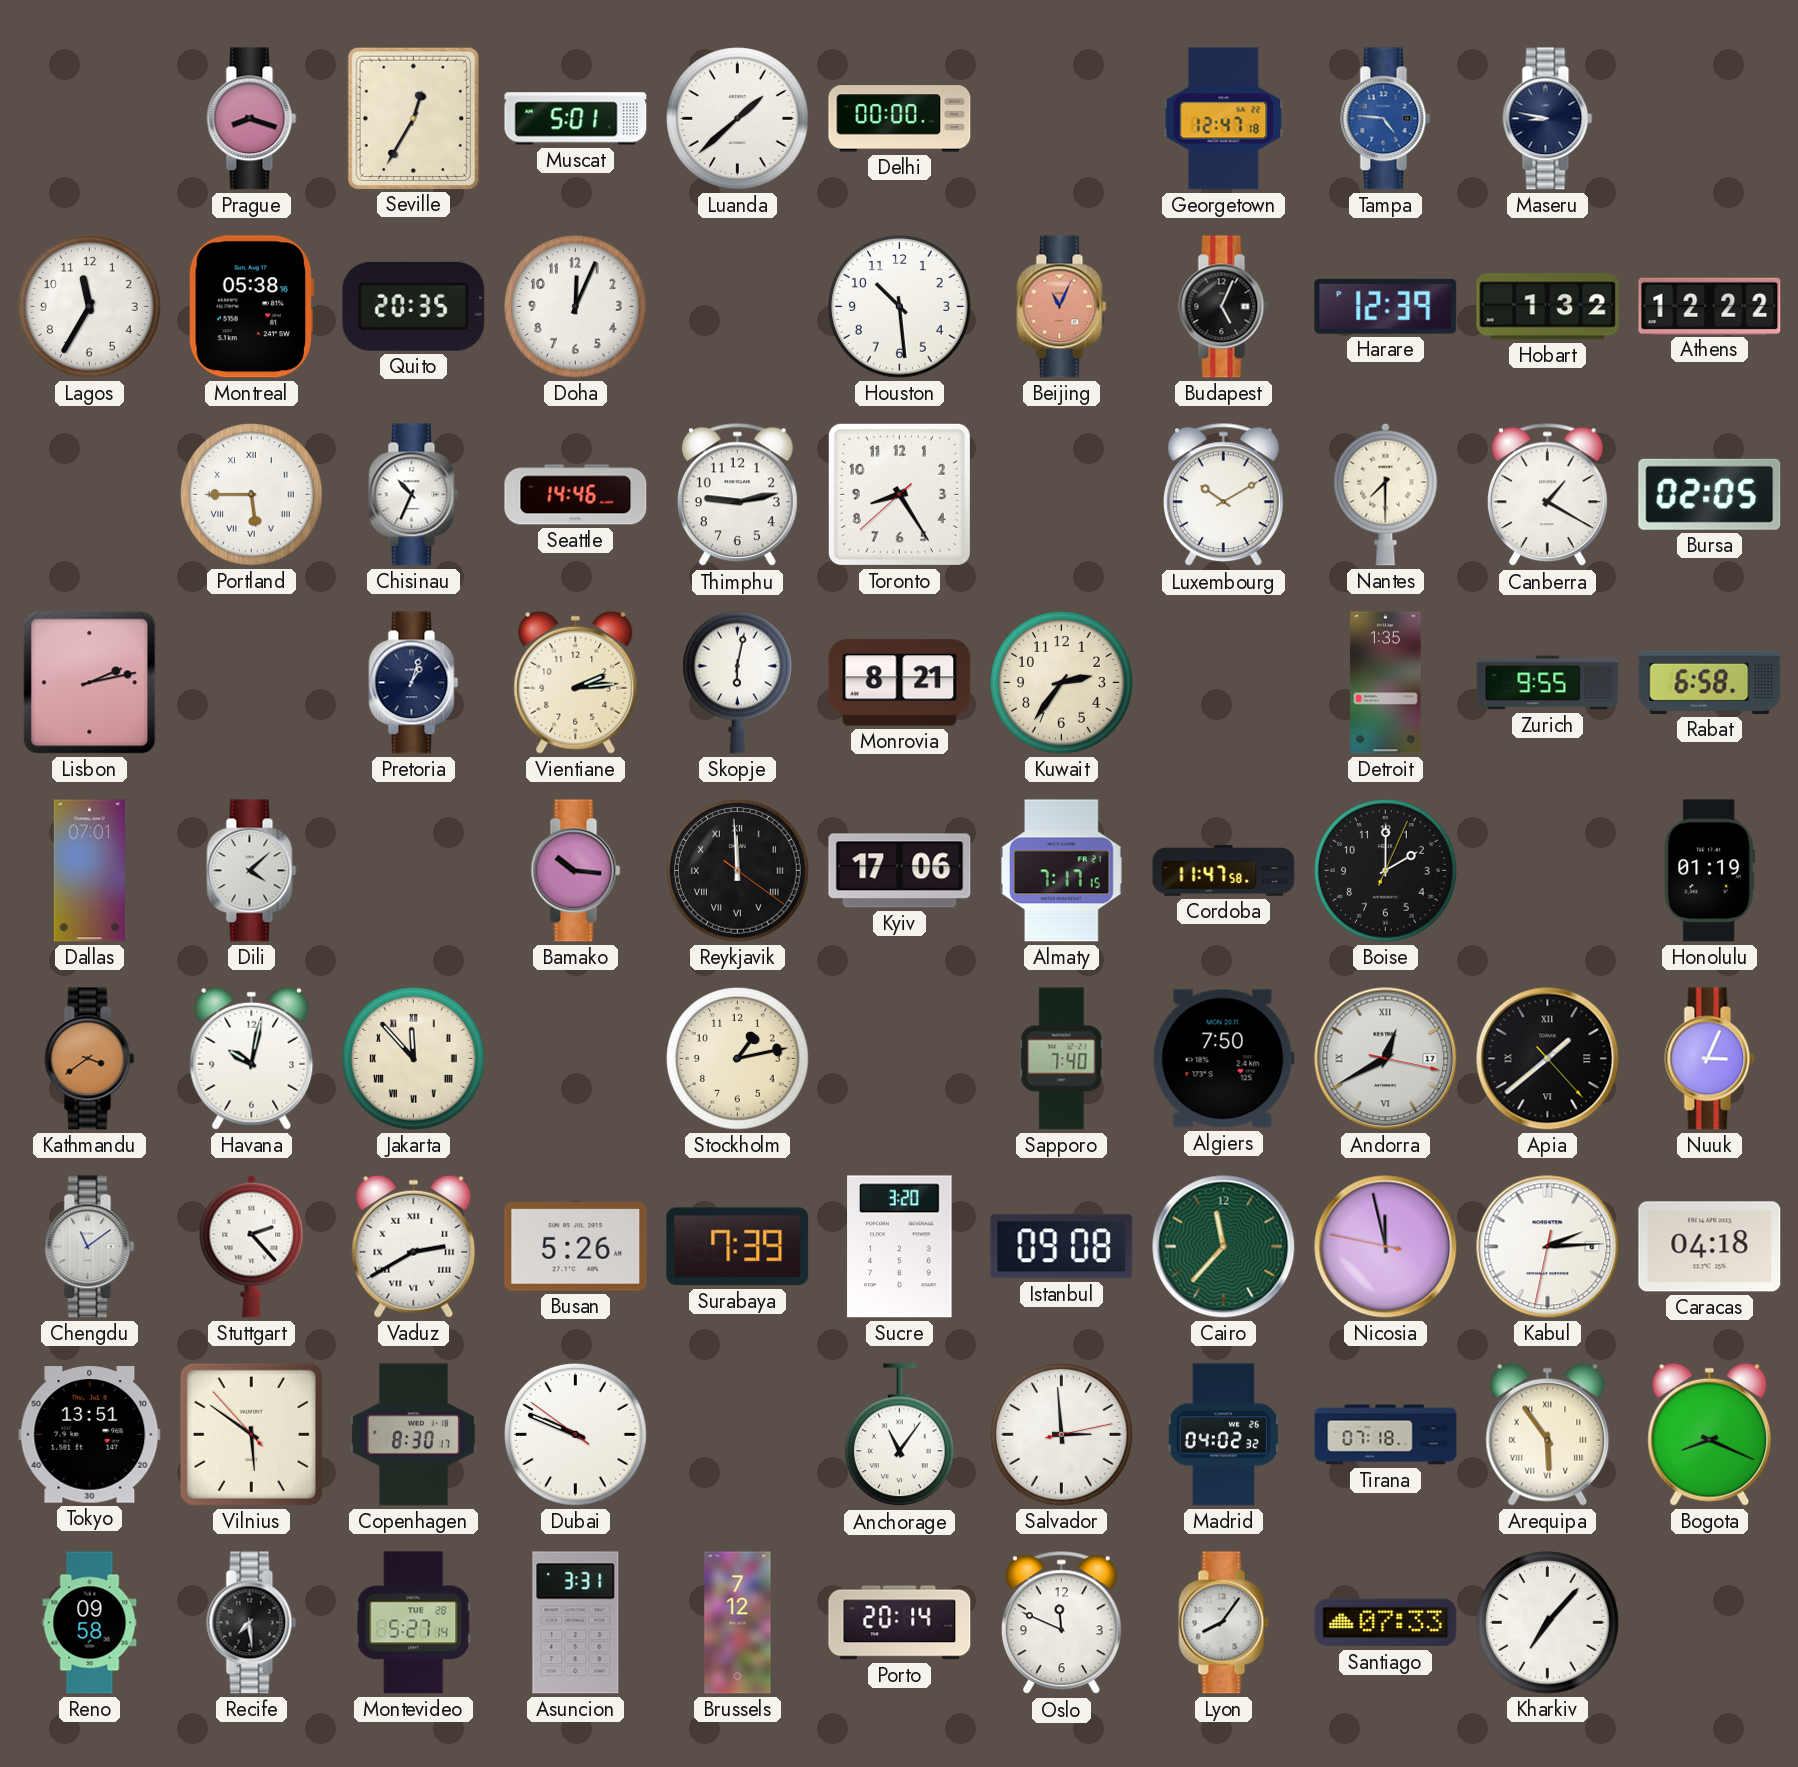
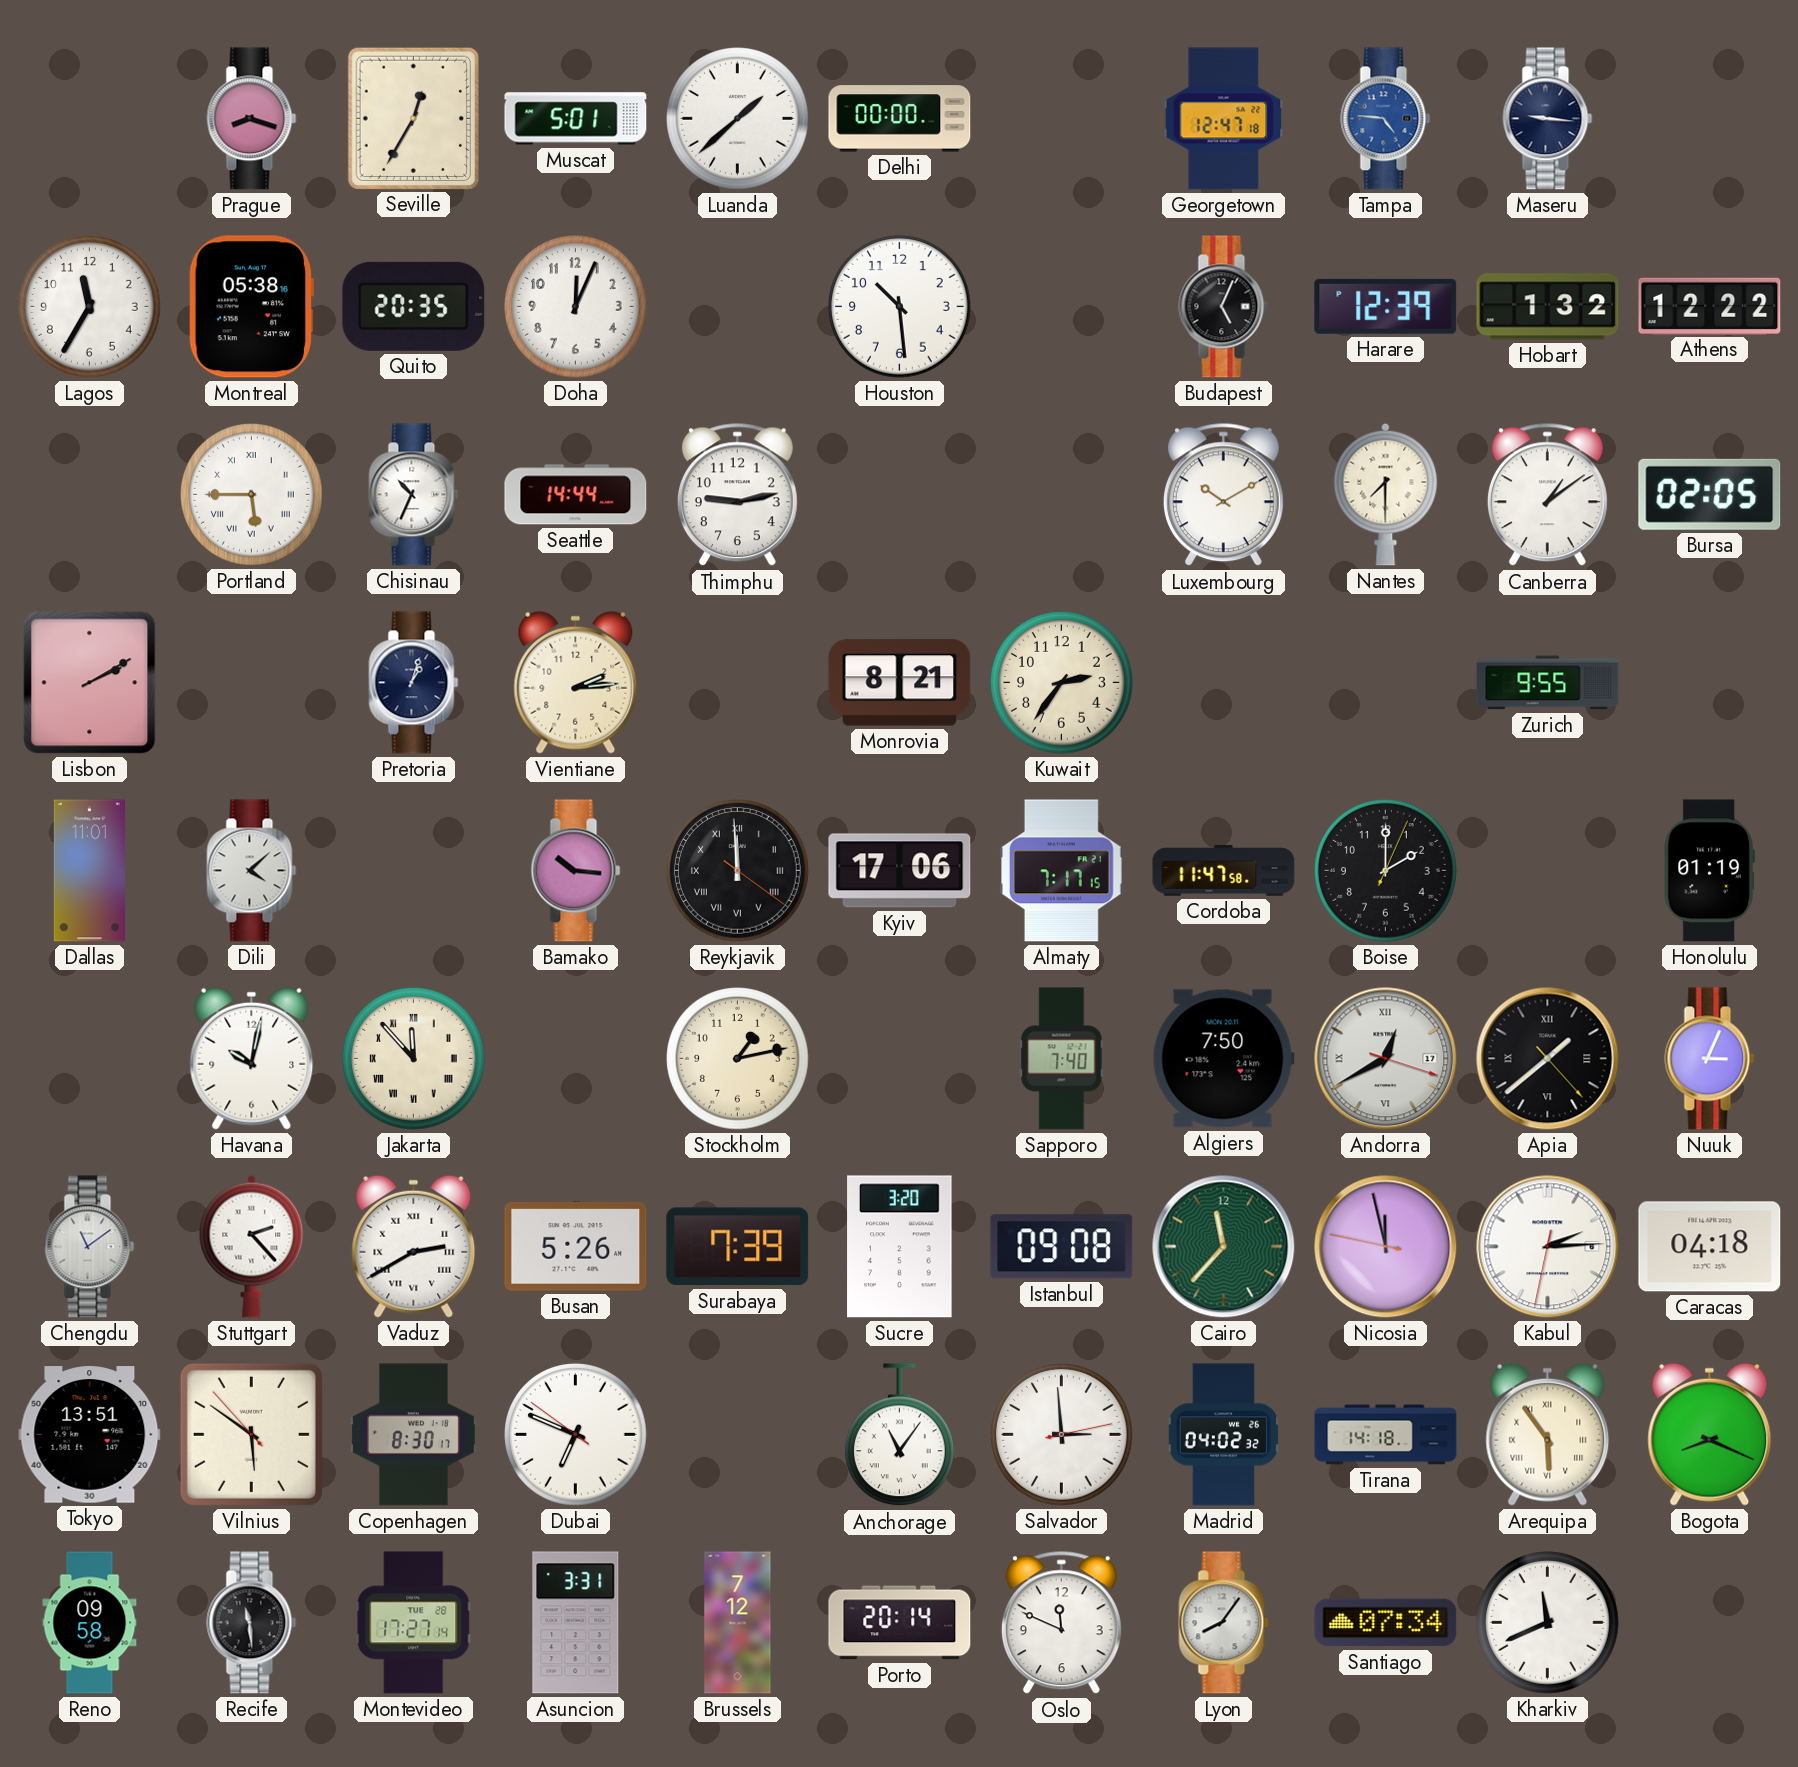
Maseru: 8:47 -> 9:16 (1548, 119)
Beijing: 11:04 -> none (1062, 307)
Seattle: 14:46 -> 14:44 (576, 495)
Toronto: 8:24 -> none (899, 494)
Canberra: 1:20 -> 1:09 (1547, 495)
Lisbon: 2:13 -> 2:10 (90, 683)
Skopje: 6:02 -> none (737, 682)
Detroit: 1:35 -> none (1386, 683)
Rabat: 6:58 -> none (1710, 682)
Dallas: 07:01 -> 11:01 (89, 871)
Kathmandu: 3:39 -> none (90, 1059)
Andorra: 12:40:17 -> 12:40:18 (1386, 1059)
Dubai: 9:48 -> 6:48 (576, 1435)
Tirana: 07:18 -> 14:18 (1386, 1435)
Recife: 7:29 -> 11:29 (252, 1623)
Montevideo: 5:27 -> 17:27 (414, 1623)
Santiago: 07:33 -> 07:34 (1386, 1623)
Kharkiv: 7:07 -> 11:41 (1548, 1623)
